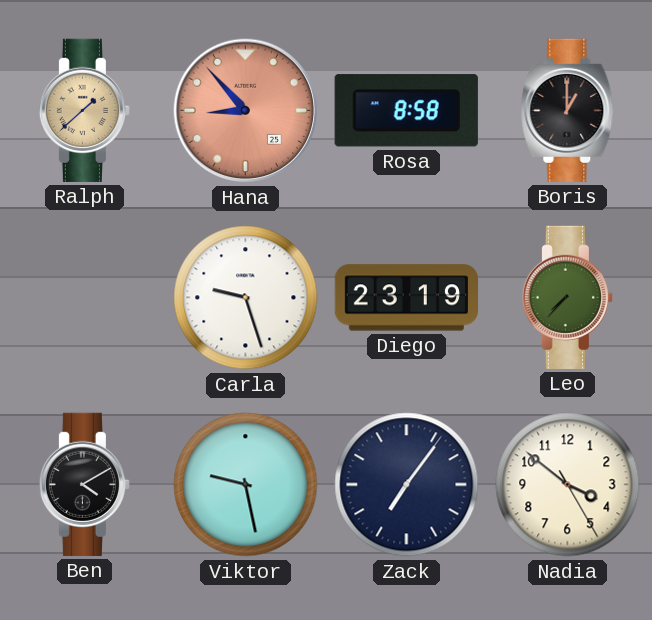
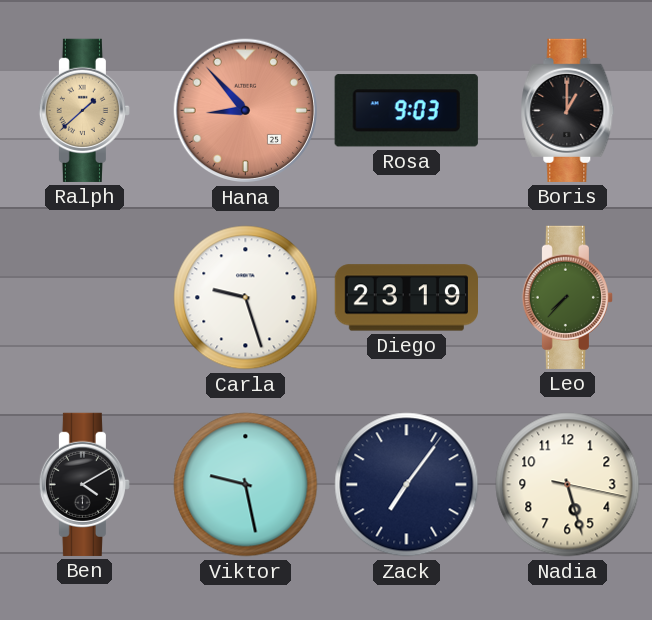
Rosa: 8:58 -> 9:03 (406, 111)
Nadia: 3:51 -> 5:27 (568, 485)
